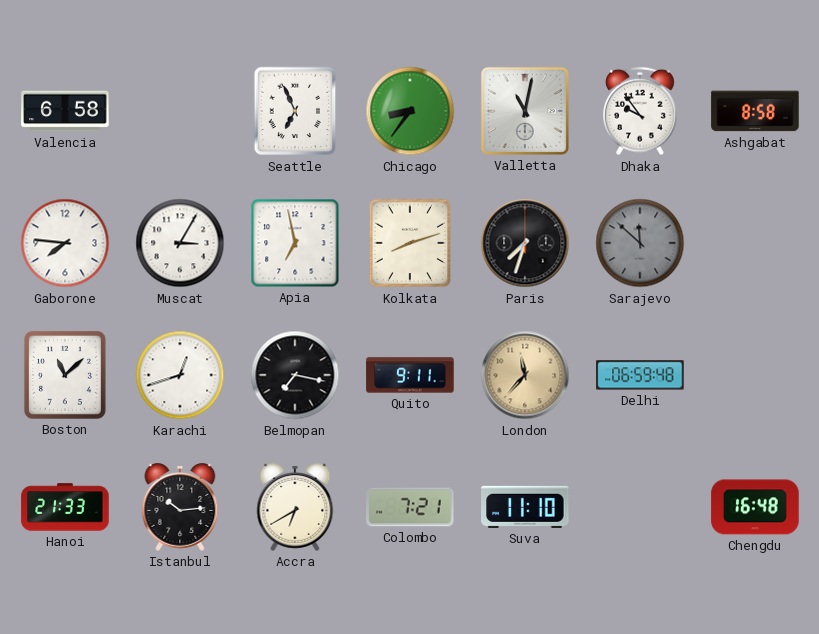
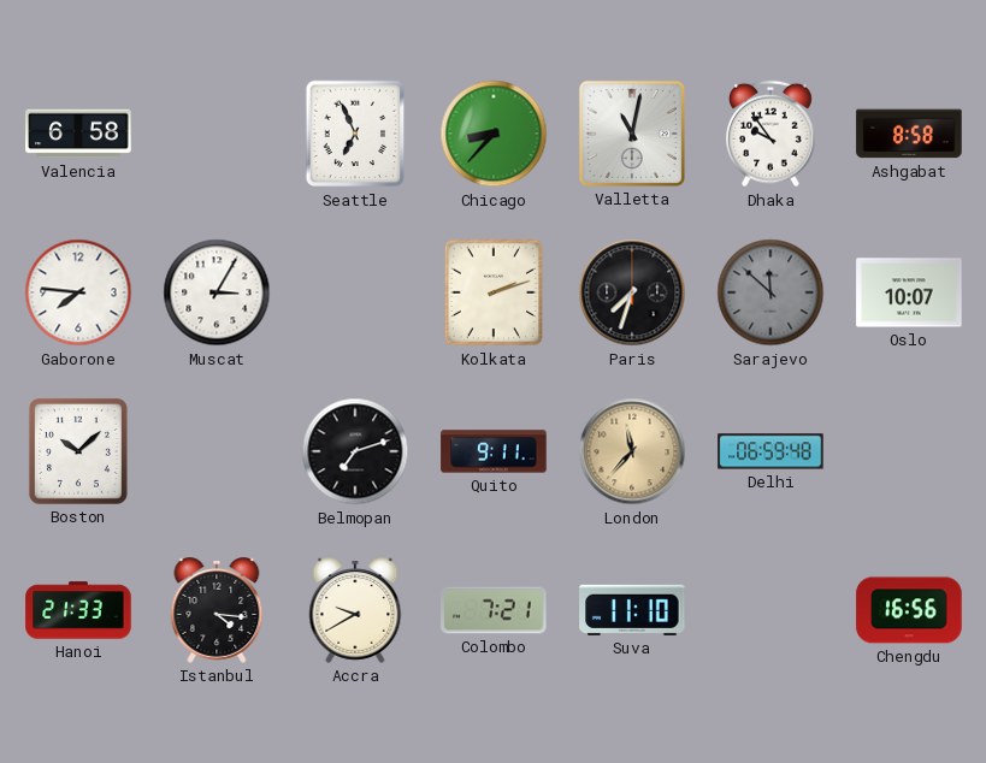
Chicago: 8:36 -> 8:37 (494, 134)
Apia: 6:58 -> none (295, 243)
Kolkata: 8:12 -> 2:12 (494, 292)
Oslo: none -> 10:07 (909, 292)
Boston: 11:08 -> 10:08 (78, 451)
Karachi: 12:42 -> none (180, 375)
Belmopan: 7:17 -> 7:12 (355, 451)
Istanbul: 10:14 -> 4:16 (217, 611)
Accra: 6:40 -> 9:40 (355, 611)
Chengdu: 16:48 -> 16:56 (909, 610)
